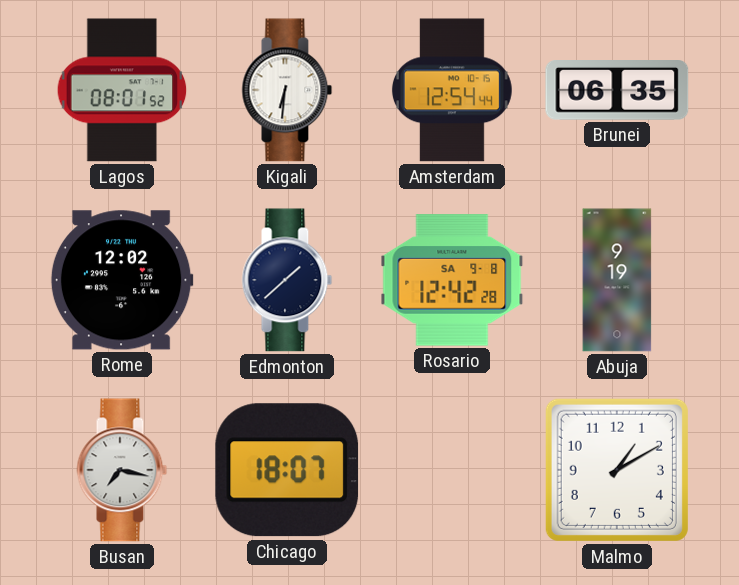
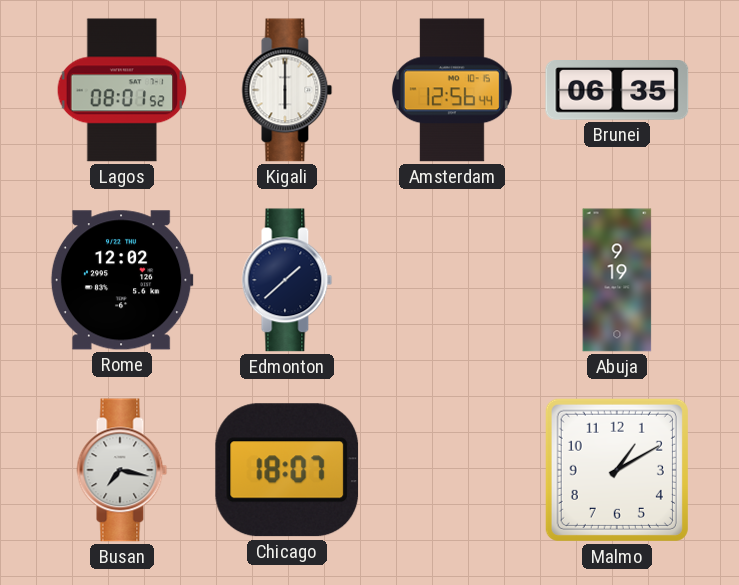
Kigali: 6:31 -> 6:00 (287, 90)
Amsterdam: 12:54 -> 12:56 (452, 90)
Rosario: 12:42 -> none (452, 280)
